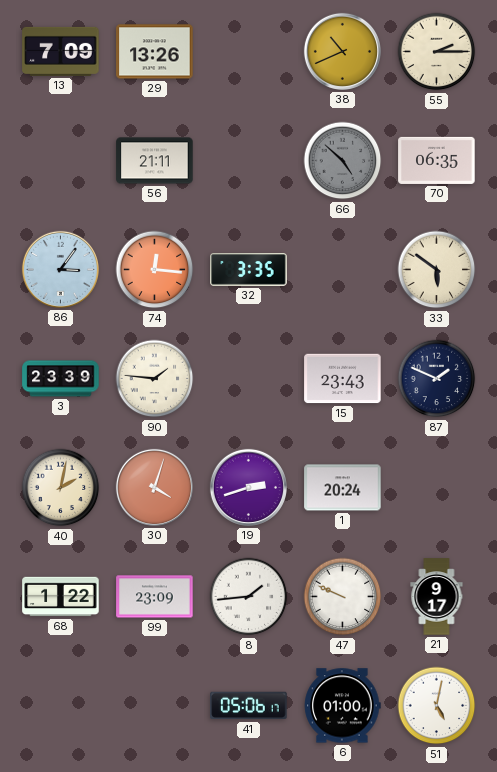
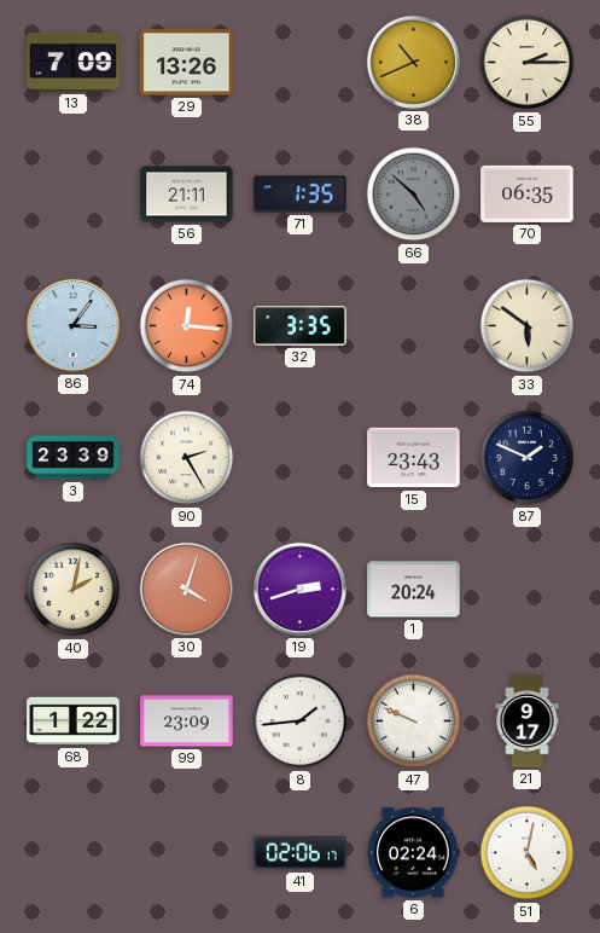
71: none -> 1:35 (301, 195)
90: 1:46 -> 2:25 (187, 458)
41: 05:06 -> 02:06 (301, 853)
6: 01:00 -> 02:24 (414, 853)
